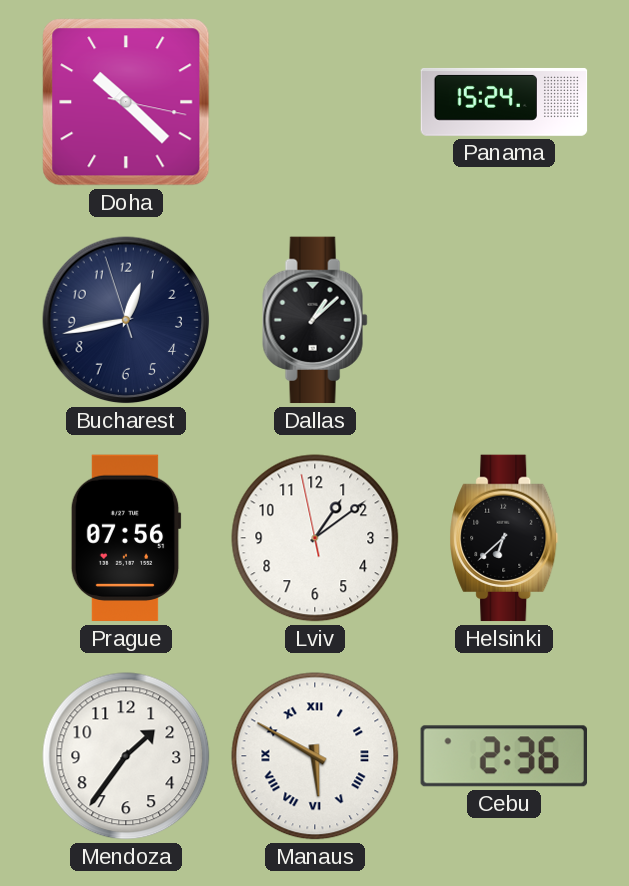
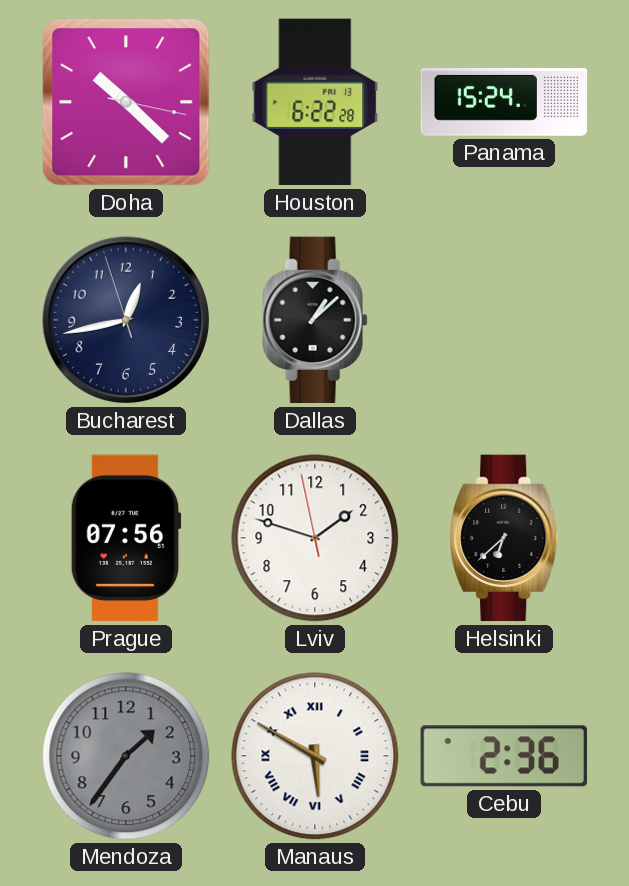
Houston: none -> 6:22 (315, 102)
Lviv: 1:08 -> 1:47 (315, 538)
Mendoza dial: white -> grey (126, 756)
